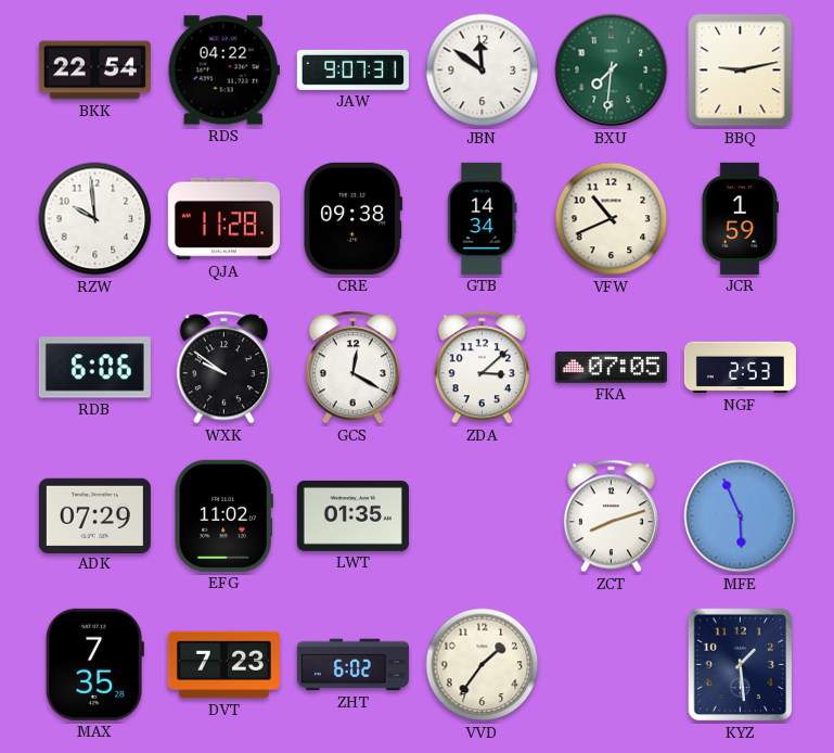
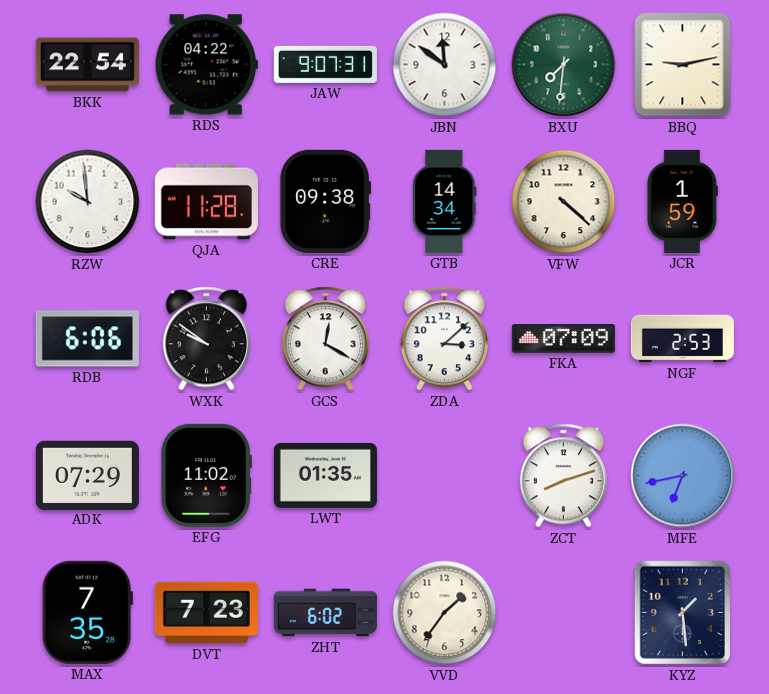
VFW: 10:41 -> 4:22 (564, 202)
FKA: 07:05 -> 07:09 (563, 339)
MFE: 5:56 -> 6:43 (683, 476)
